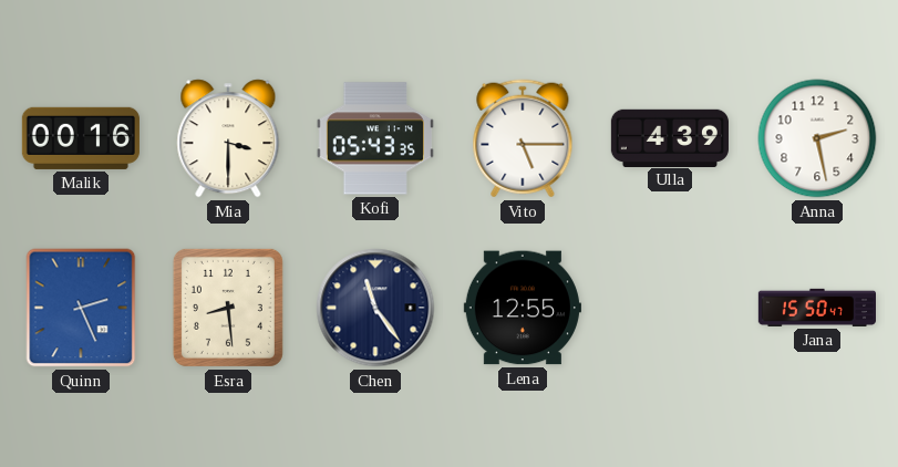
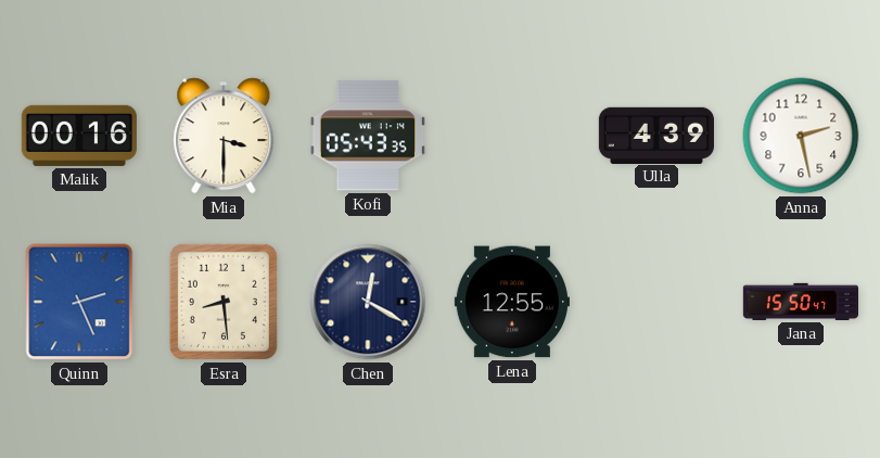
Vito: 5:15 -> none (523, 138)
Chen: 11:24 -> 12:20 (368, 302)
